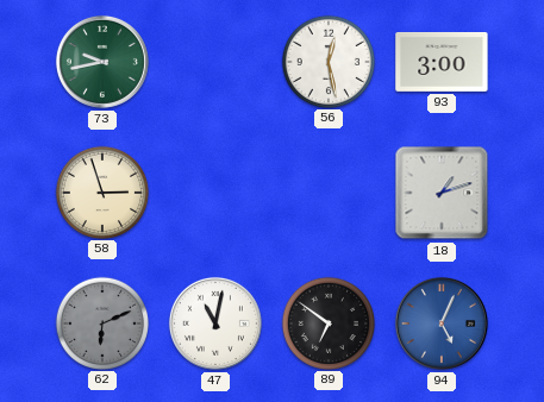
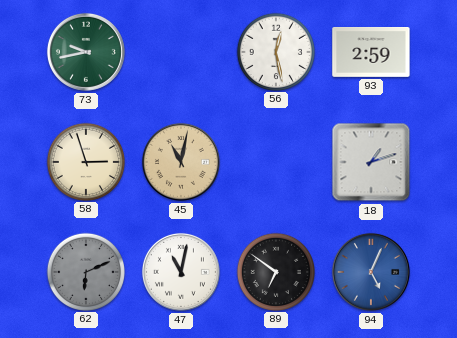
93: 3:00 -> 2:59 (371, 53)
45: none -> 11:02 (181, 162)
